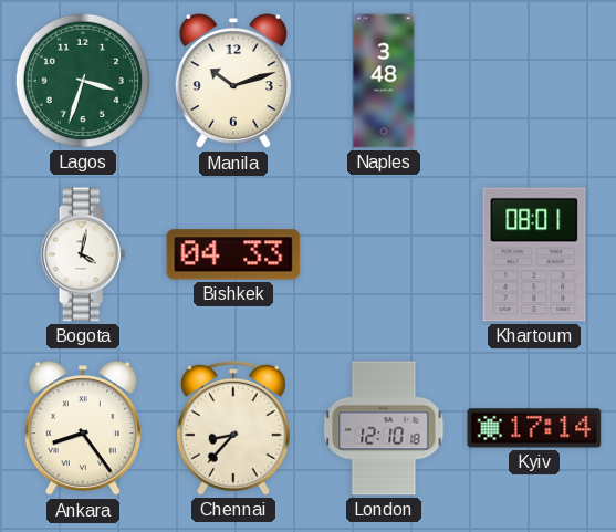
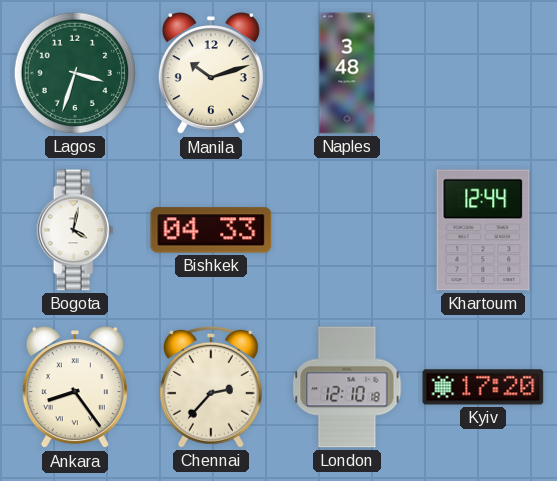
Khartoum: 08:01 -> 12:44 (483, 230)
Chennai: 8:37 -> 2:37 (211, 387)
Kyiv: 17:14 -> 17:20 (483, 387)
